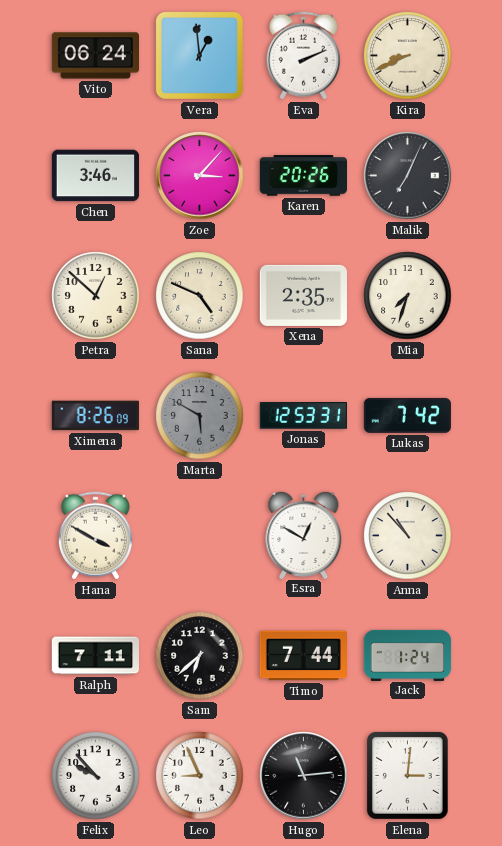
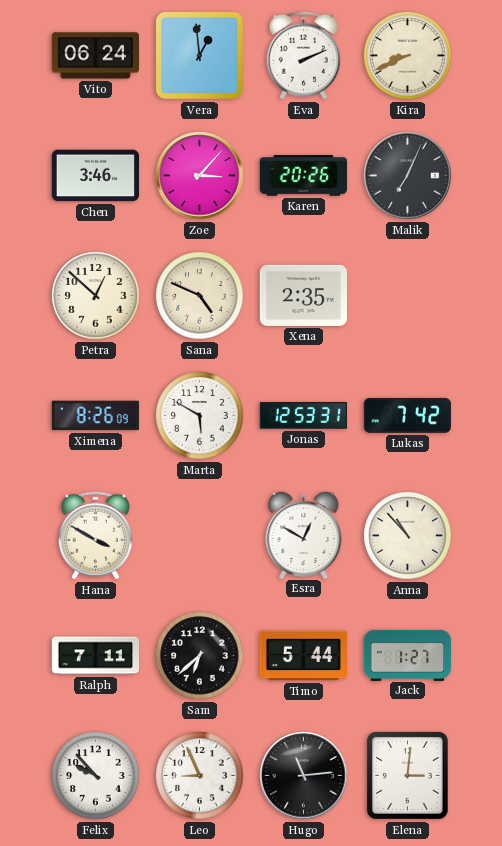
Mia: 7:33 -> none (408, 296)
Marta dial: grey -> white (200, 416)
Timo: 7:44 -> 5:44 (303, 656)
Jack: 1:24 -> 1:27 (408, 655)
